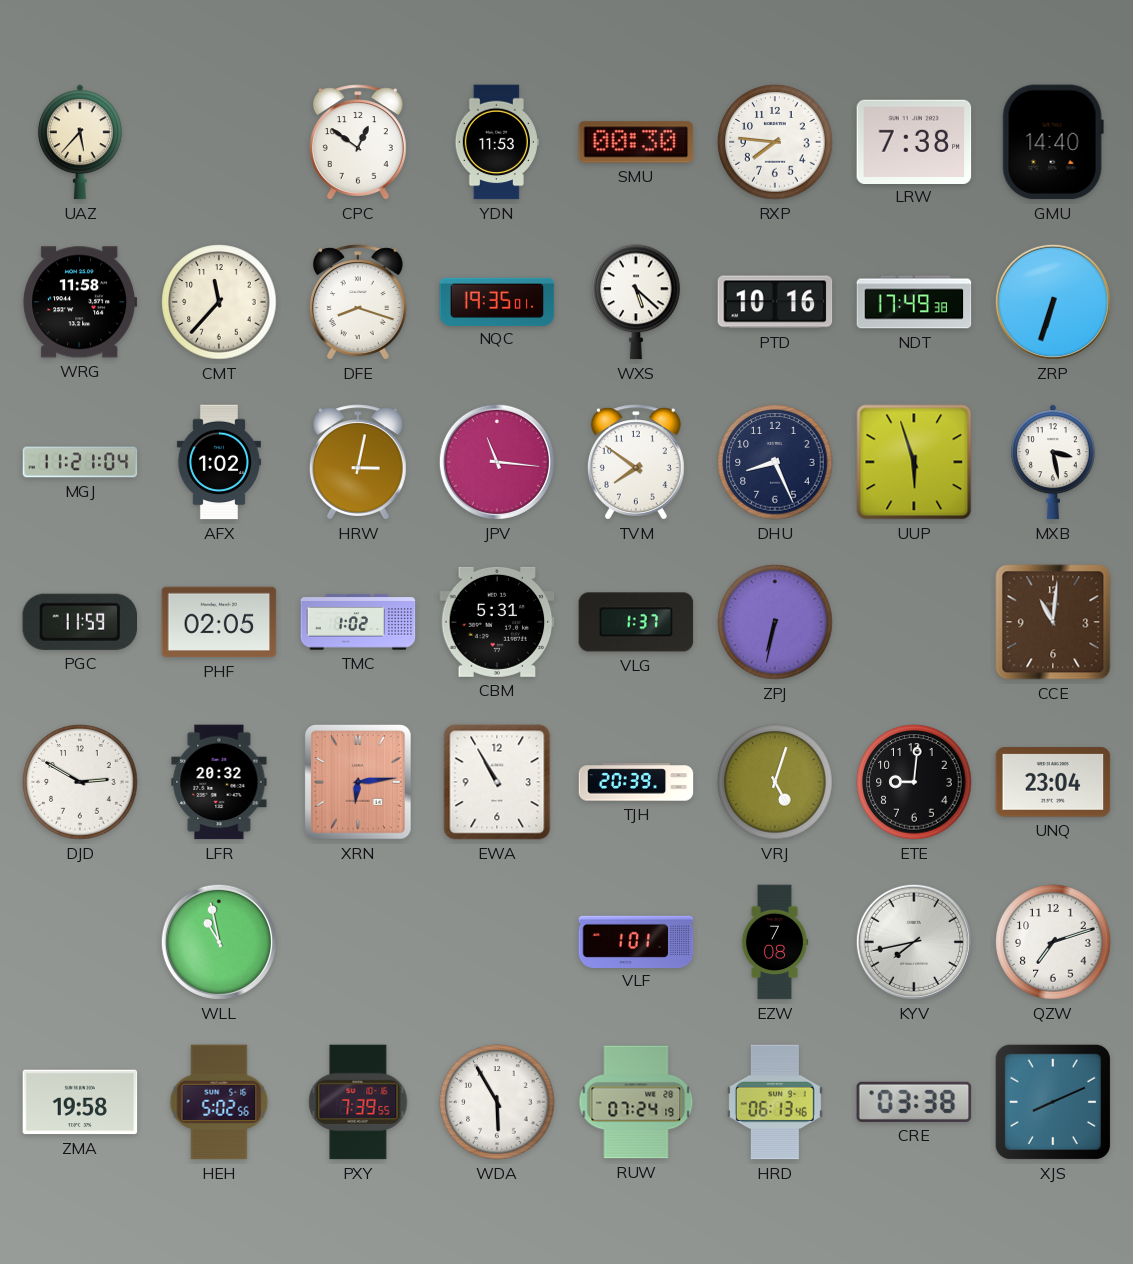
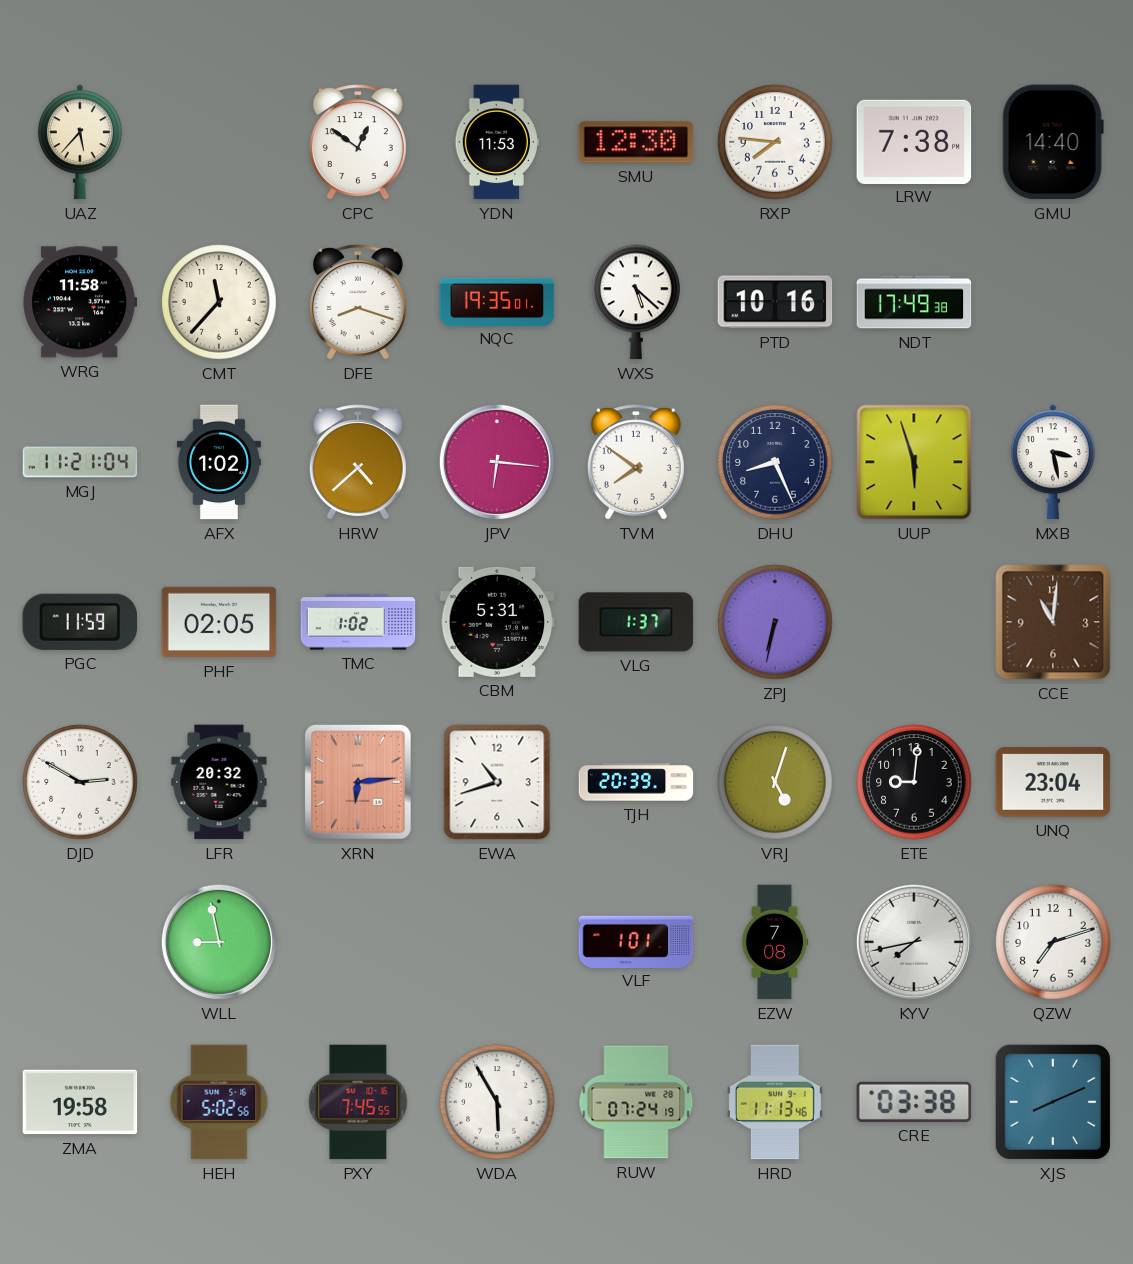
SMU: 00:30 -> 12:30 (636, 142)
ZRP: 6:33 -> none (1053, 302)
HRW: 3:02 -> 4:38 (358, 462)
JPV: 11:16 -> 6:16 (497, 462)
EWA: 10:55 -> 10:42 (497, 782)
WLL: 10:58 -> 8:58 (219, 942)
PXY: 7:39 -> 7:45 (358, 1102)
HRD: 06:13 -> 11:13 (775, 1102)
